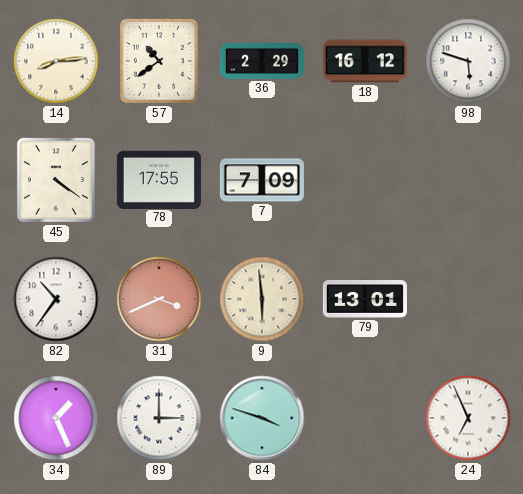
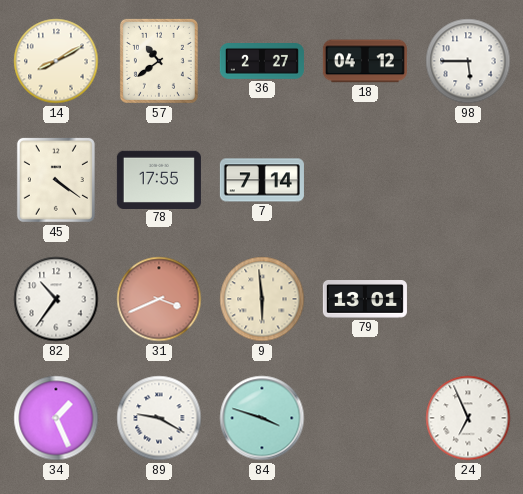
14: 8:14 -> 8:10 (56, 61)
36: 2:29 -> 2:27 (262, 62)
18: 16:12 -> 04:12 (365, 61)
98: 5:48 -> 5:45 (468, 61)
7: 7:09 -> 7:14 (262, 180)
89: 3:00 -> 9:20 (159, 418)
